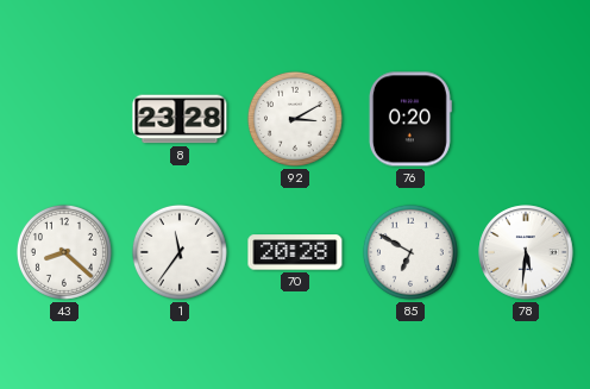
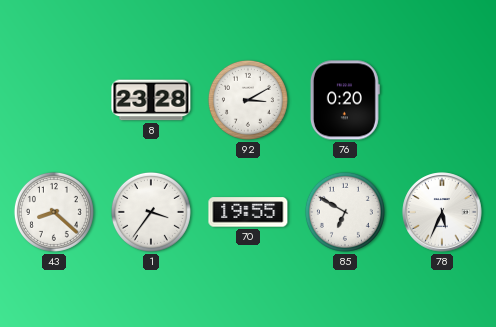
1: 11:36 -> 3:36 (151, 212)
70: 20:28 -> 19:55 (248, 212)
78: 5:31 -> 5:34 (442, 212)
